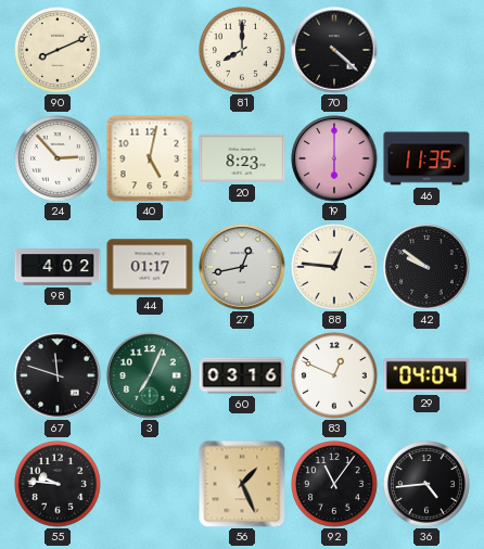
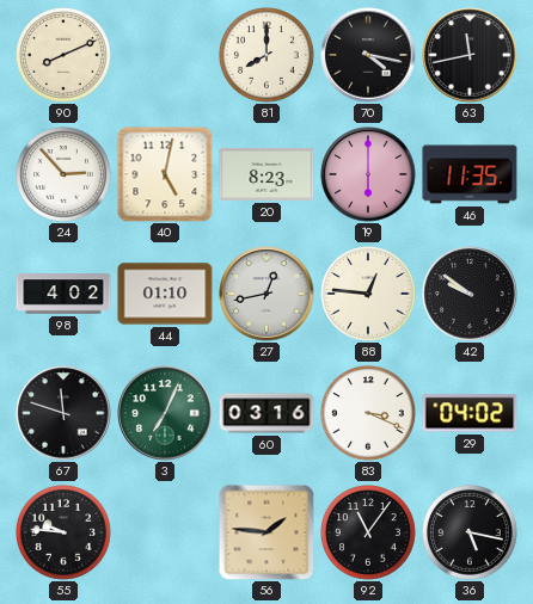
70: 4:22 -> 4:17 (368, 55)
63: none -> 11:43 (470, 55)
44: 01:17 -> 01:10 (165, 294)
83: 12:49 -> 3:19 (369, 414)
29: 04:04 -> 04:02 (470, 413)
56: 1:26 -> 1:46 (266, 532)
36: 4:44 -> 5:17 (471, 534)
